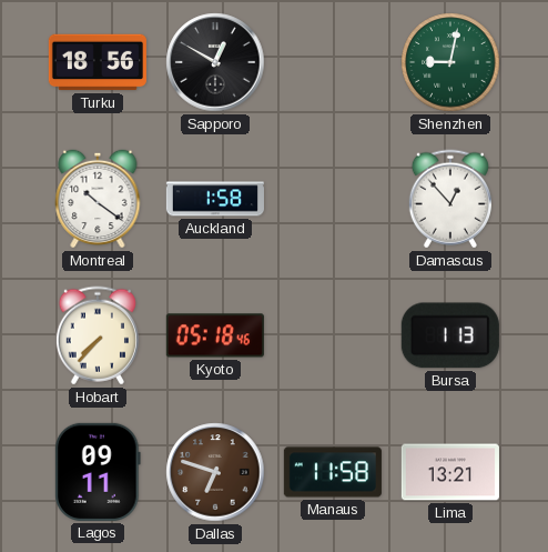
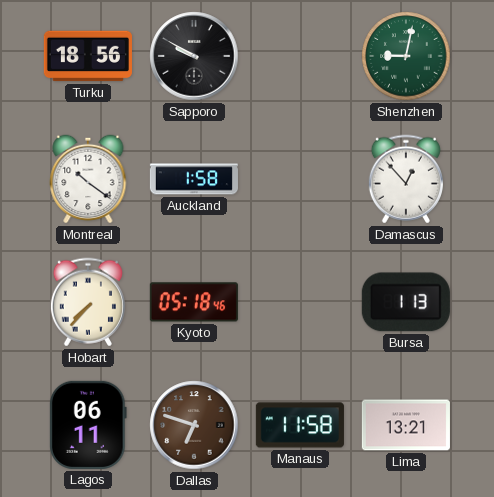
Sapporo: 12:50 -> 9:50 (194, 56)
Lagos: 09:11 -> 06:11 (88, 425)
